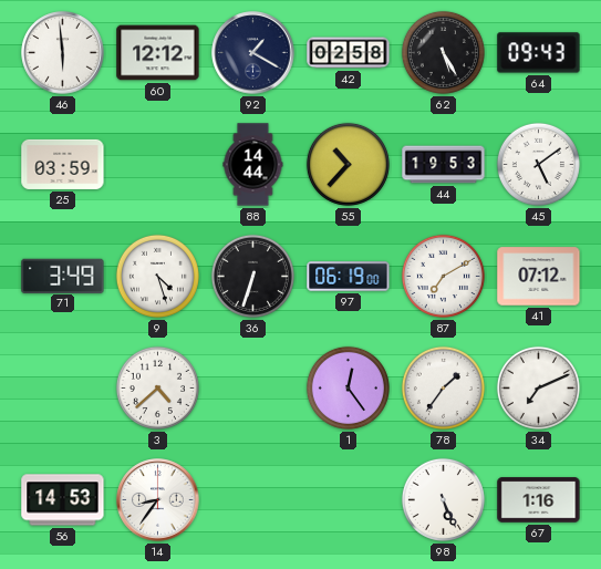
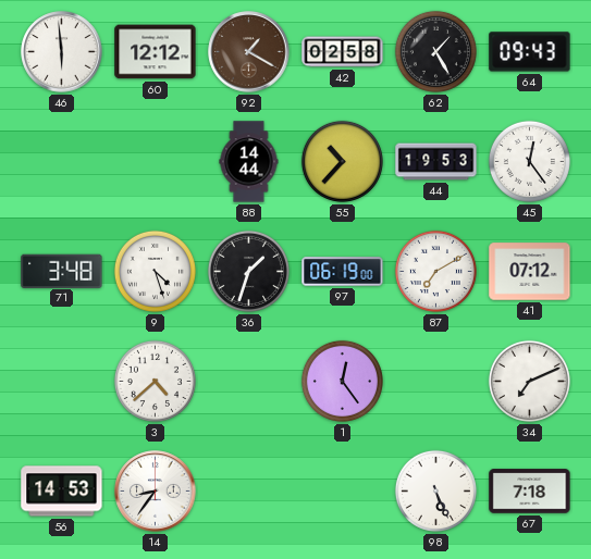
92 dial: navy -> brown (249, 52)
62: 5:25 -> 1:25 (435, 51)
25: 03:59 -> none (63, 164)
45: 5:09 -> 12:24 (529, 161)
71: 3:49 -> 3:48 (62, 271)
36: 6:33 -> 1:33 (248, 271)
78: 1:36 -> none (443, 387)
67: 1:16 -> 7:18 (530, 492)
